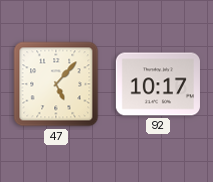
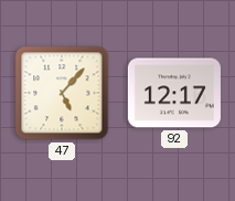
92: 10:17 -> 12:17 (174, 93)
